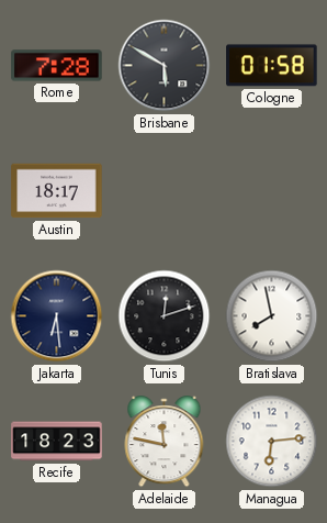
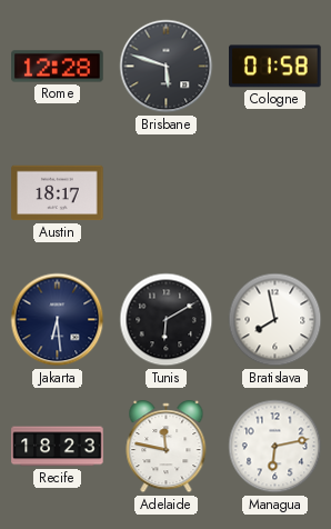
Rome: 7:28 -> 12:28 (58, 67)
Brisbane: 5:50 -> 5:48 (167, 67)
Tunis: 12:12 -> 6:10 (167, 320)
Managua: 6:14 -> 6:13 (275, 447)
